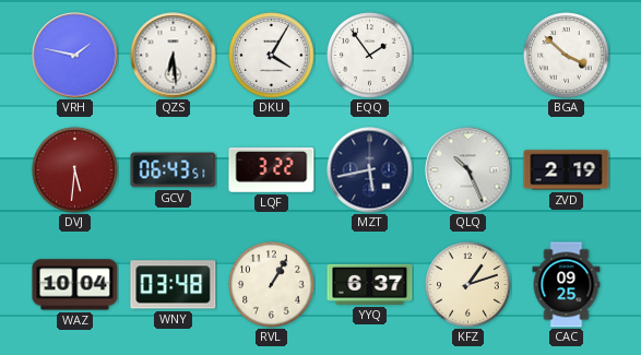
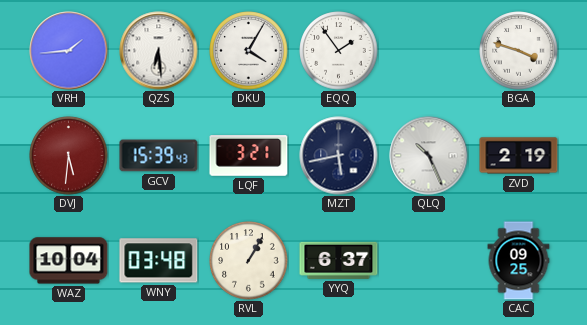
VRH: 1:47 -> 1:44 (69, 51)
BGA: 3:52 -> 3:48 (519, 51)
GCV: 06:43 -> 15:39 (159, 156)
LQF: 3:22 -> 3:21 (249, 156)
KFZ: 1:12 -> none (468, 285)
